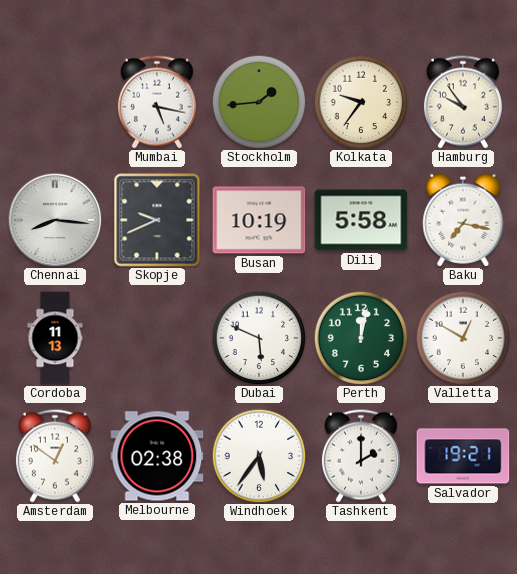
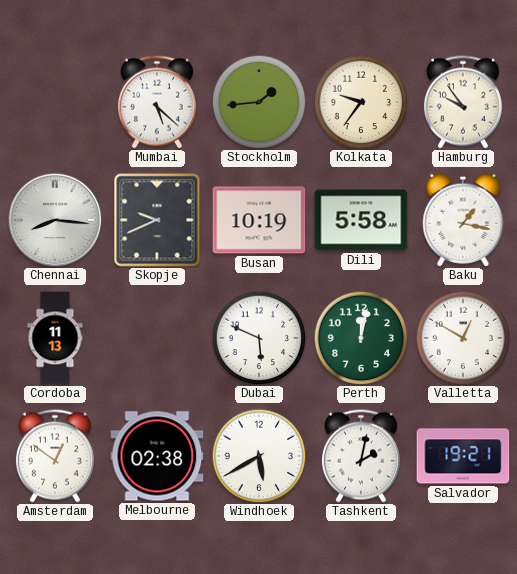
Mumbai: 5:17 -> 5:22 (157, 102)
Baku: 7:17 -> 1:17 (463, 220)
Windhoek: 5:36 -> 5:40 (259, 456)
Tashkent: 2:00 -> 2:02 (361, 456)
